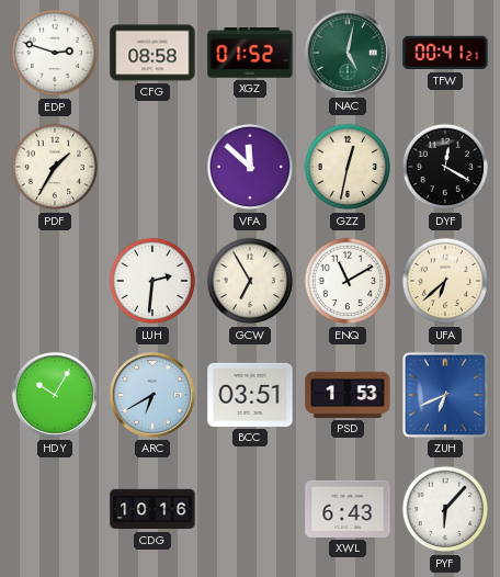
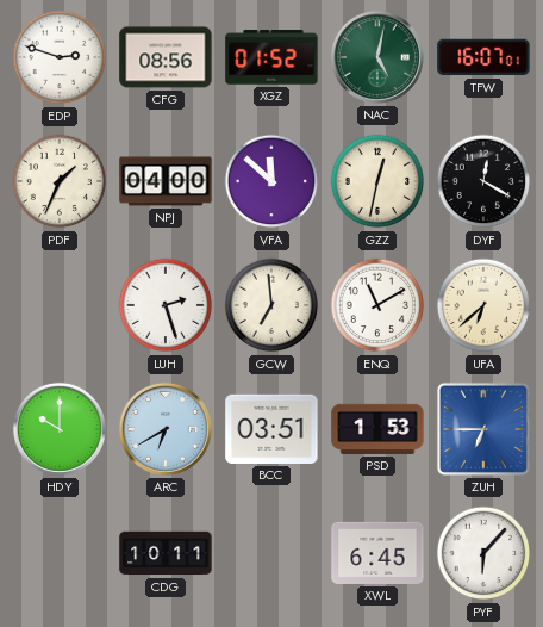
CFG: 08:58 -> 08:56 (166, 57)
TFW: 00:41 -> 16:07 (483, 57)
PDF: 1:35 -> 1:34 (60, 181)
NPJ: none -> 04:00 (166, 181)
LUH: 2:31 -> 2:27 (166, 305)
GCW: 6:55 -> 6:59 (271, 305)
HDY: 10:05 -> 10:00 (60, 429)
ZUH: 6:41 -> 6:45 (483, 429)
CDG: 10:16 -> 10:11 (166, 553)
XWL: 6:43 -> 6:45 (377, 553)
